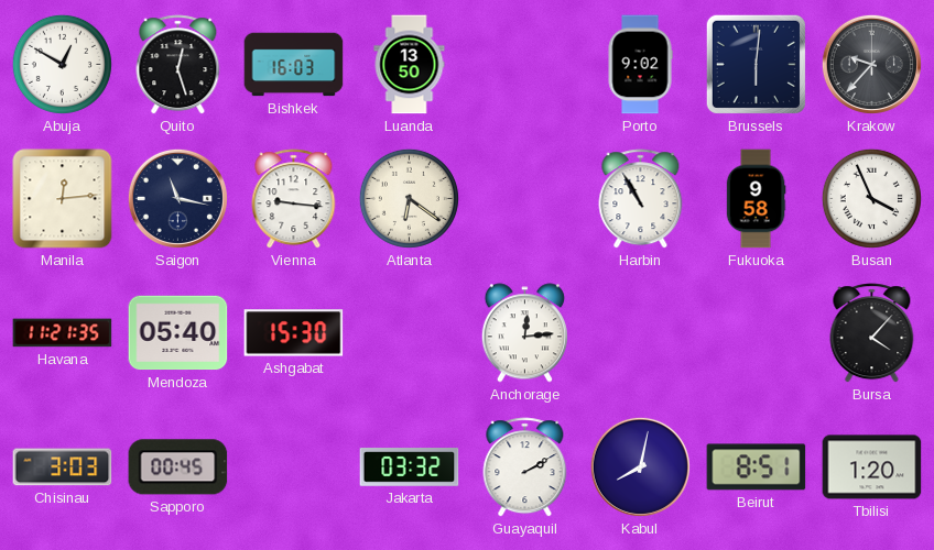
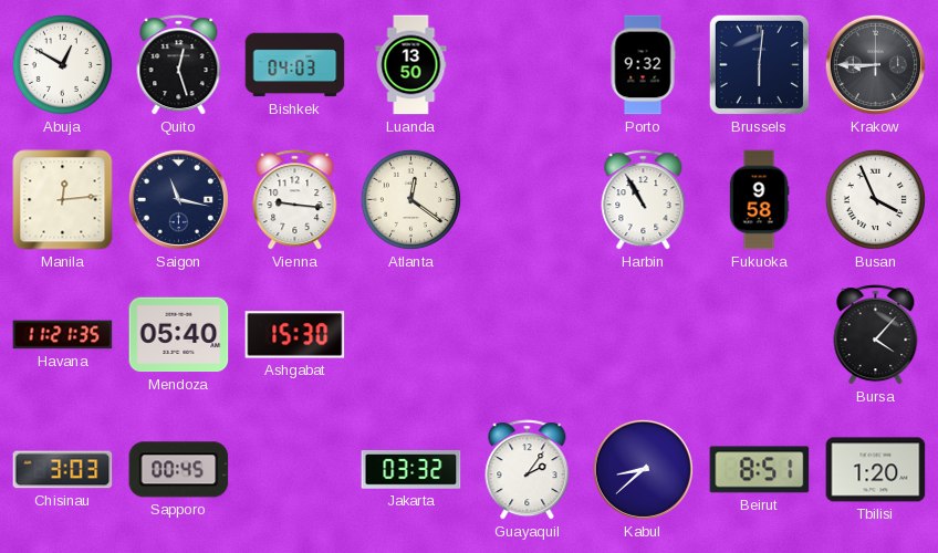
Bishkek: 16:03 -> 04:03 (295, 65)
Porto: 9:02 -> 9:32 (643, 65)
Krakow: 9:37 -> 8:45 (875, 64)
Atlanta: 6:21 -> 12:21 (410, 199)
Anchorage: 12:14 -> none (524, 333)
Guayaquil: 2:10 -> 2:06 (528, 470)
Kabul: 8:02 -> 8:38 (643, 469)
